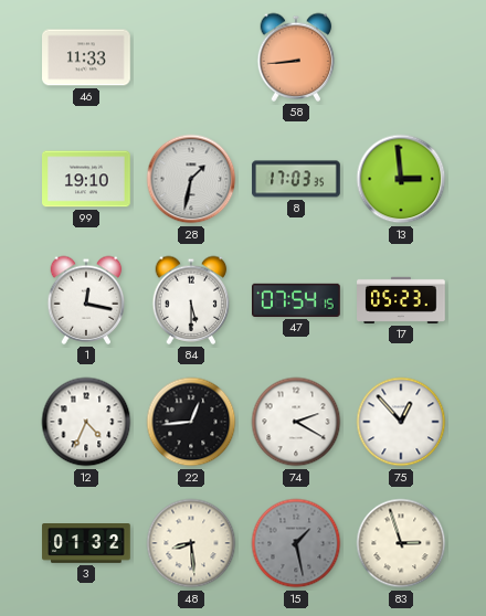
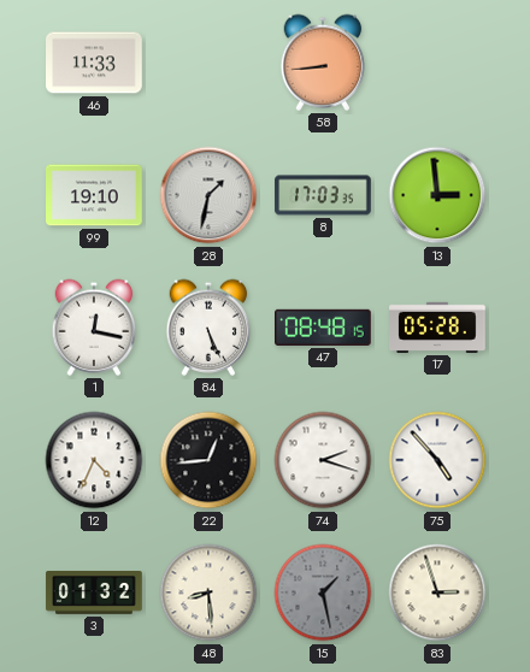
84: 5:30 -> 5:26 (208, 328)
47: 07:54 -> 08:48 (324, 328)
17: 05:23 -> 05:28 (437, 328)
74: 2:20 -> 2:18 (323, 460)
75: 12:53 -> 4:53 (437, 460)
